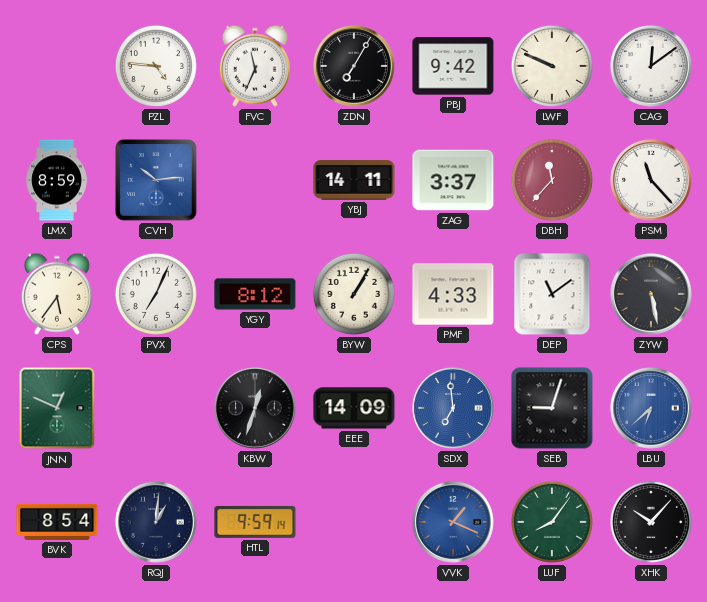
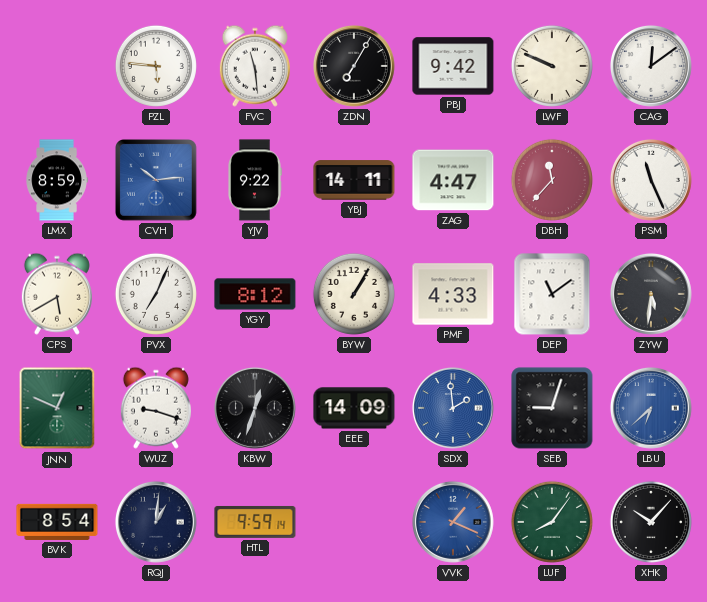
PZL: 4:46 -> 5:46 (156, 66)
FVC: 11:34 -> 11:29 (255, 66)
YJV: none -> 9:22 (255, 180)
ZAG: 3:37 -> 4:47 (453, 180)
PSM: 11:23 -> 11:26 (651, 180)
CPS: 5:36 -> 5:40 (57, 294)
ZYW: 5:28 -> 5:31 (651, 294)
WUZ: none -> 9:18 (156, 408)
SDX: 6:59 -> 1:59 (453, 408)
